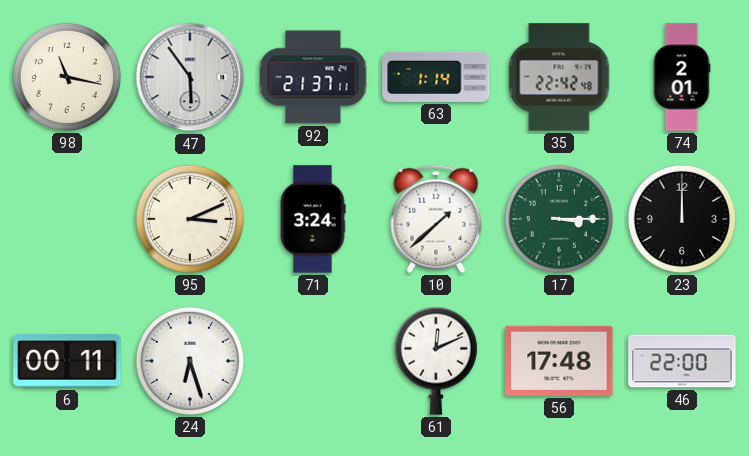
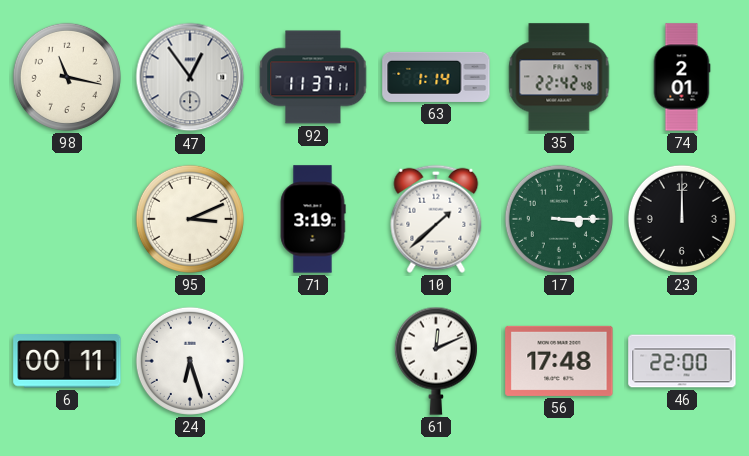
47: 5:54 -> 12:54 (190, 77)
92: 21:37 -> 11:37 (313, 77)
71: 3:24 -> 3:19 (313, 219)
